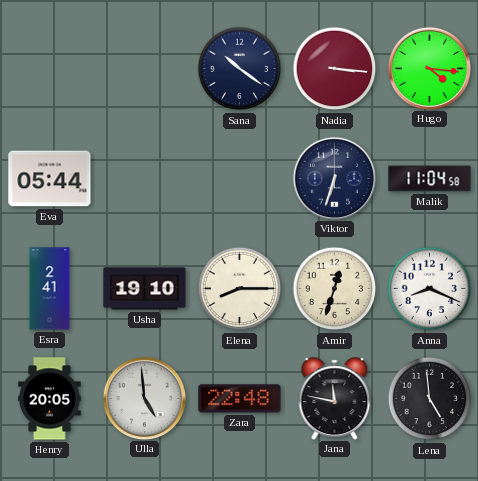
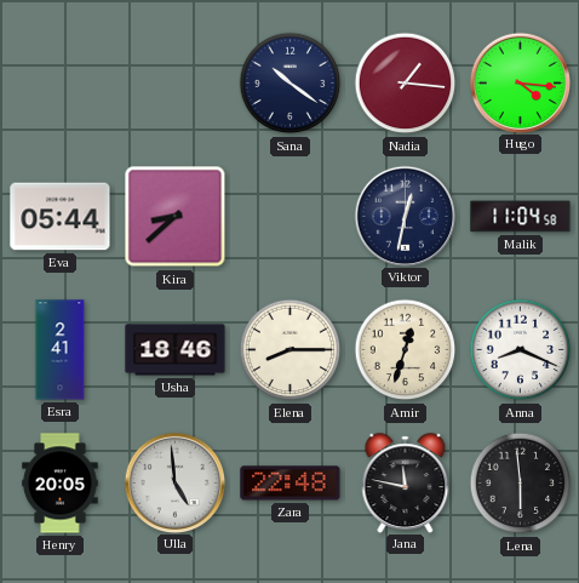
Nadia: 3:16 -> 1:16 (406, 84)
Kira: none -> 8:38 (176, 217)
Viktor: 6:33 -> 12:32 (405, 216)
Usha: 19:10 -> 18:46 (176, 350)
Lena: 4:59 -> 5:59 (521, 484)
